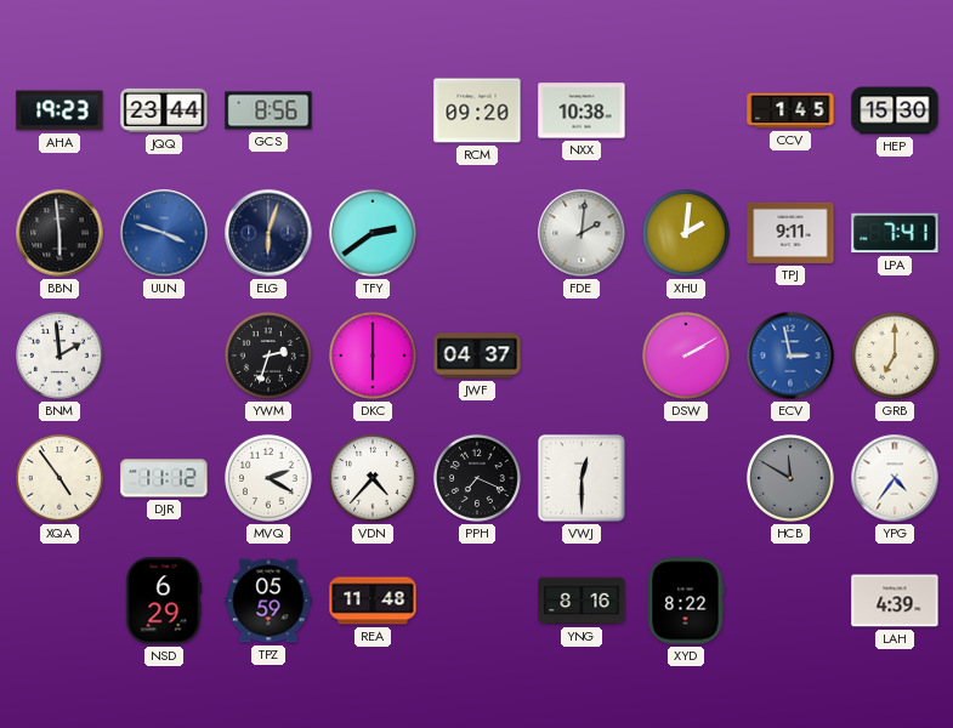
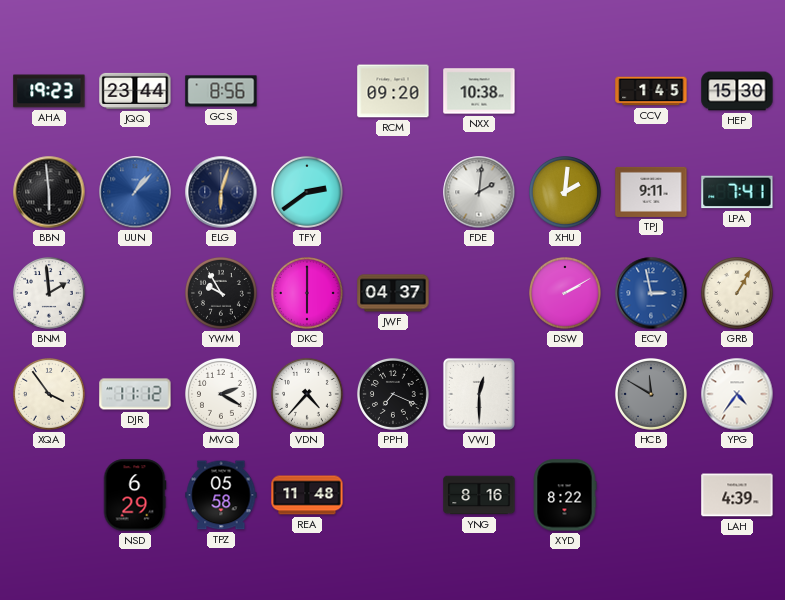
UUN: 3:48 -> 1:07 (135, 192)
YWM: 2:33 -> 9:55 (222, 294)
GRB: 7:00 -> 1:05 (738, 294)
XQA: 4:54 -> 3:54 (50, 395)
TPZ: 05:59 -> 05:58 (221, 495)
